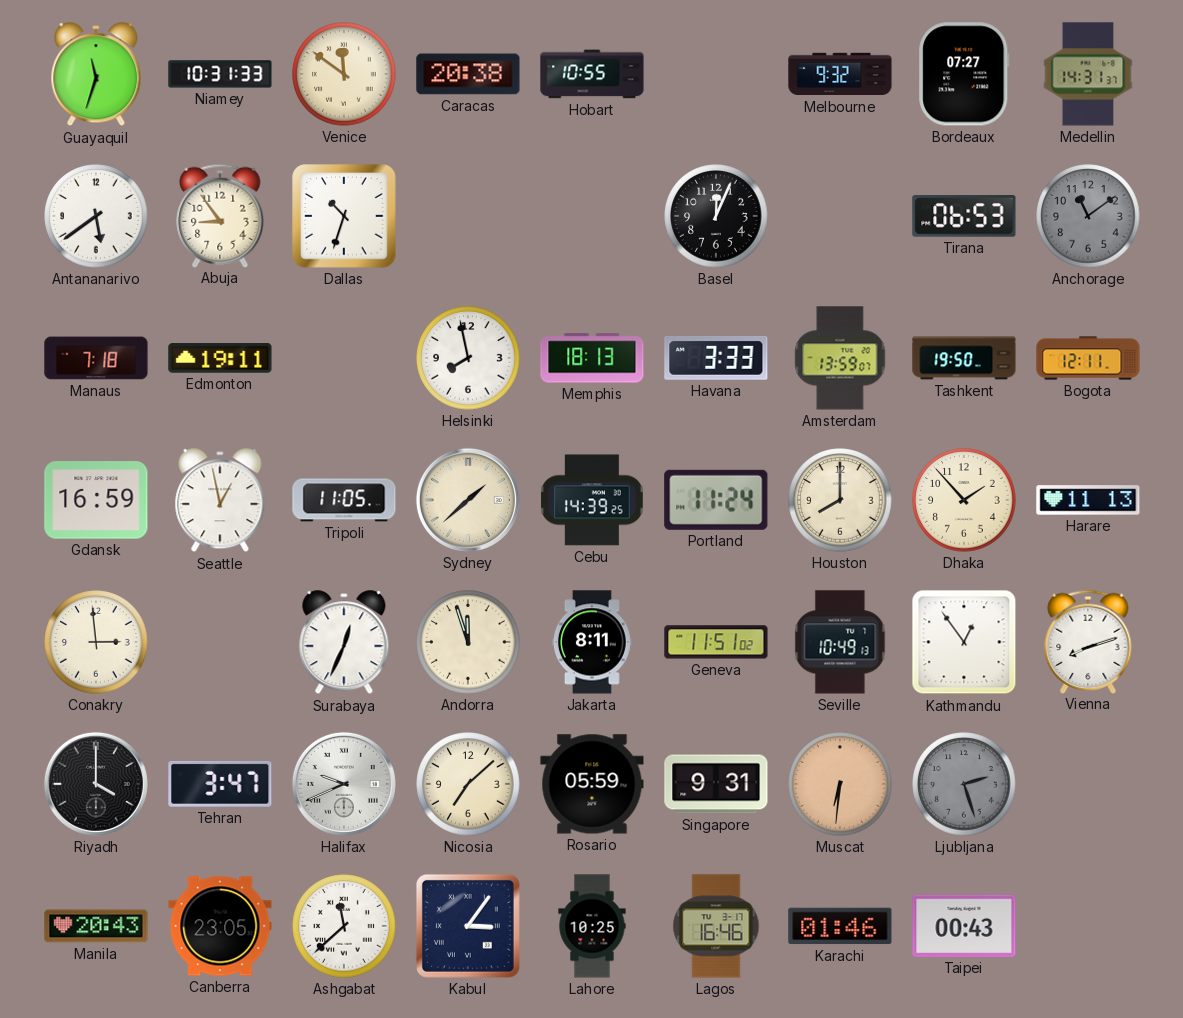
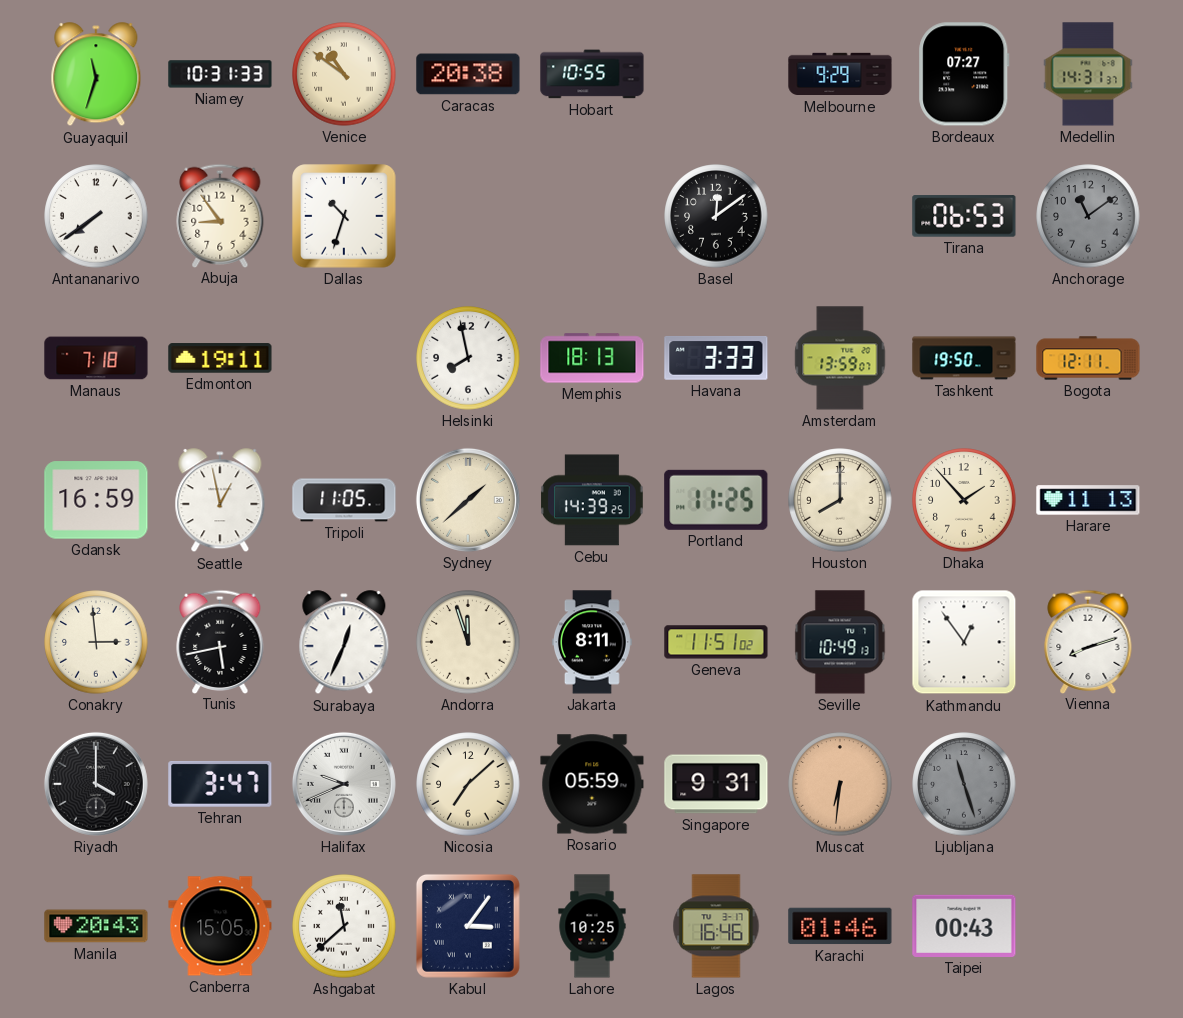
Venice: 11:51 -> 10:51 (344, 74)
Melbourne: 9:32 -> 9:29 (840, 74)
Antananarivo: 5:39 -> 7:39 (96, 216)
Basel: 12:04 -> 12:09 (716, 216)
Portland: 11:24 -> 11:25 (716, 500)
Tunis: none -> 5:43 (220, 641)
Ljubljana: 2:27 -> 11:27 (964, 784)
Canberra: 23:05 -> 15:05 (220, 926)
